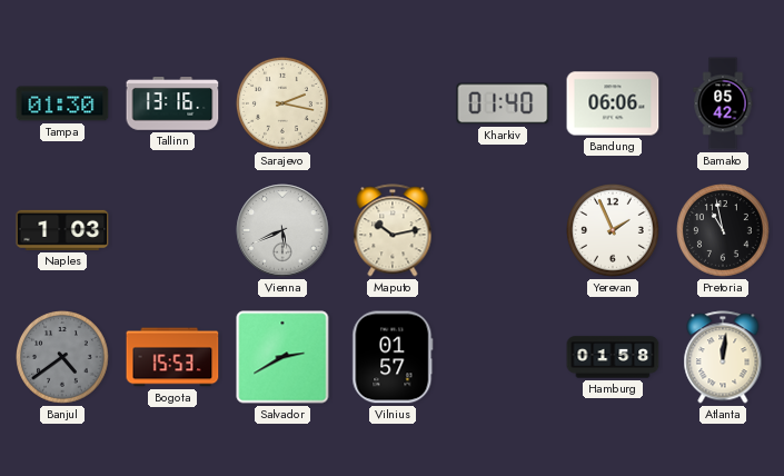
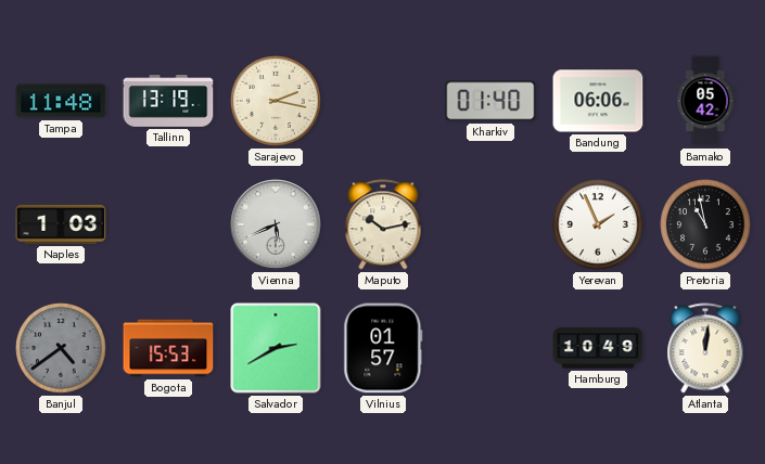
Tampa: 01:30 -> 11:48 (61, 101)
Tallinn: 13:16 -> 13:19 (168, 101)
Hamburg: 01:58 -> 10:49 (598, 348)
